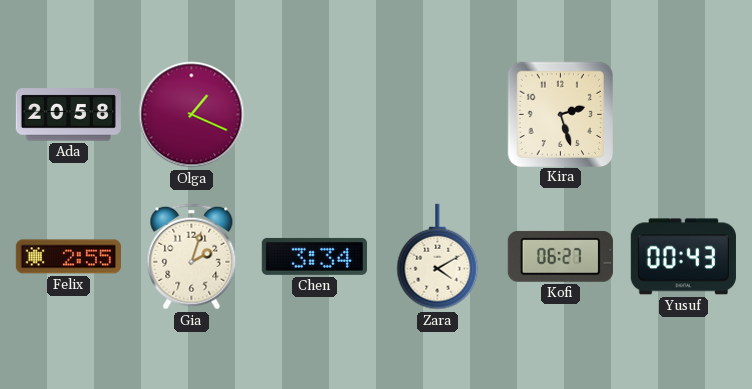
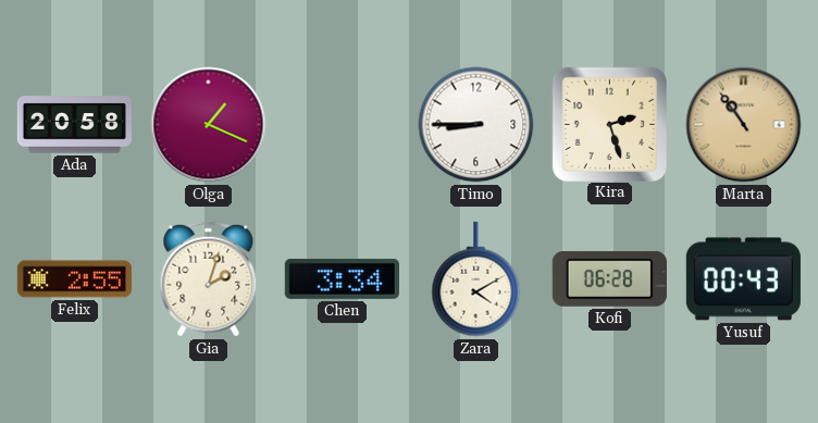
Timo: none -> 8:45 (476, 125)
Marta: none -> 10:54 (744, 125)
Kofi: 06:27 -> 06:28 (609, 278)
